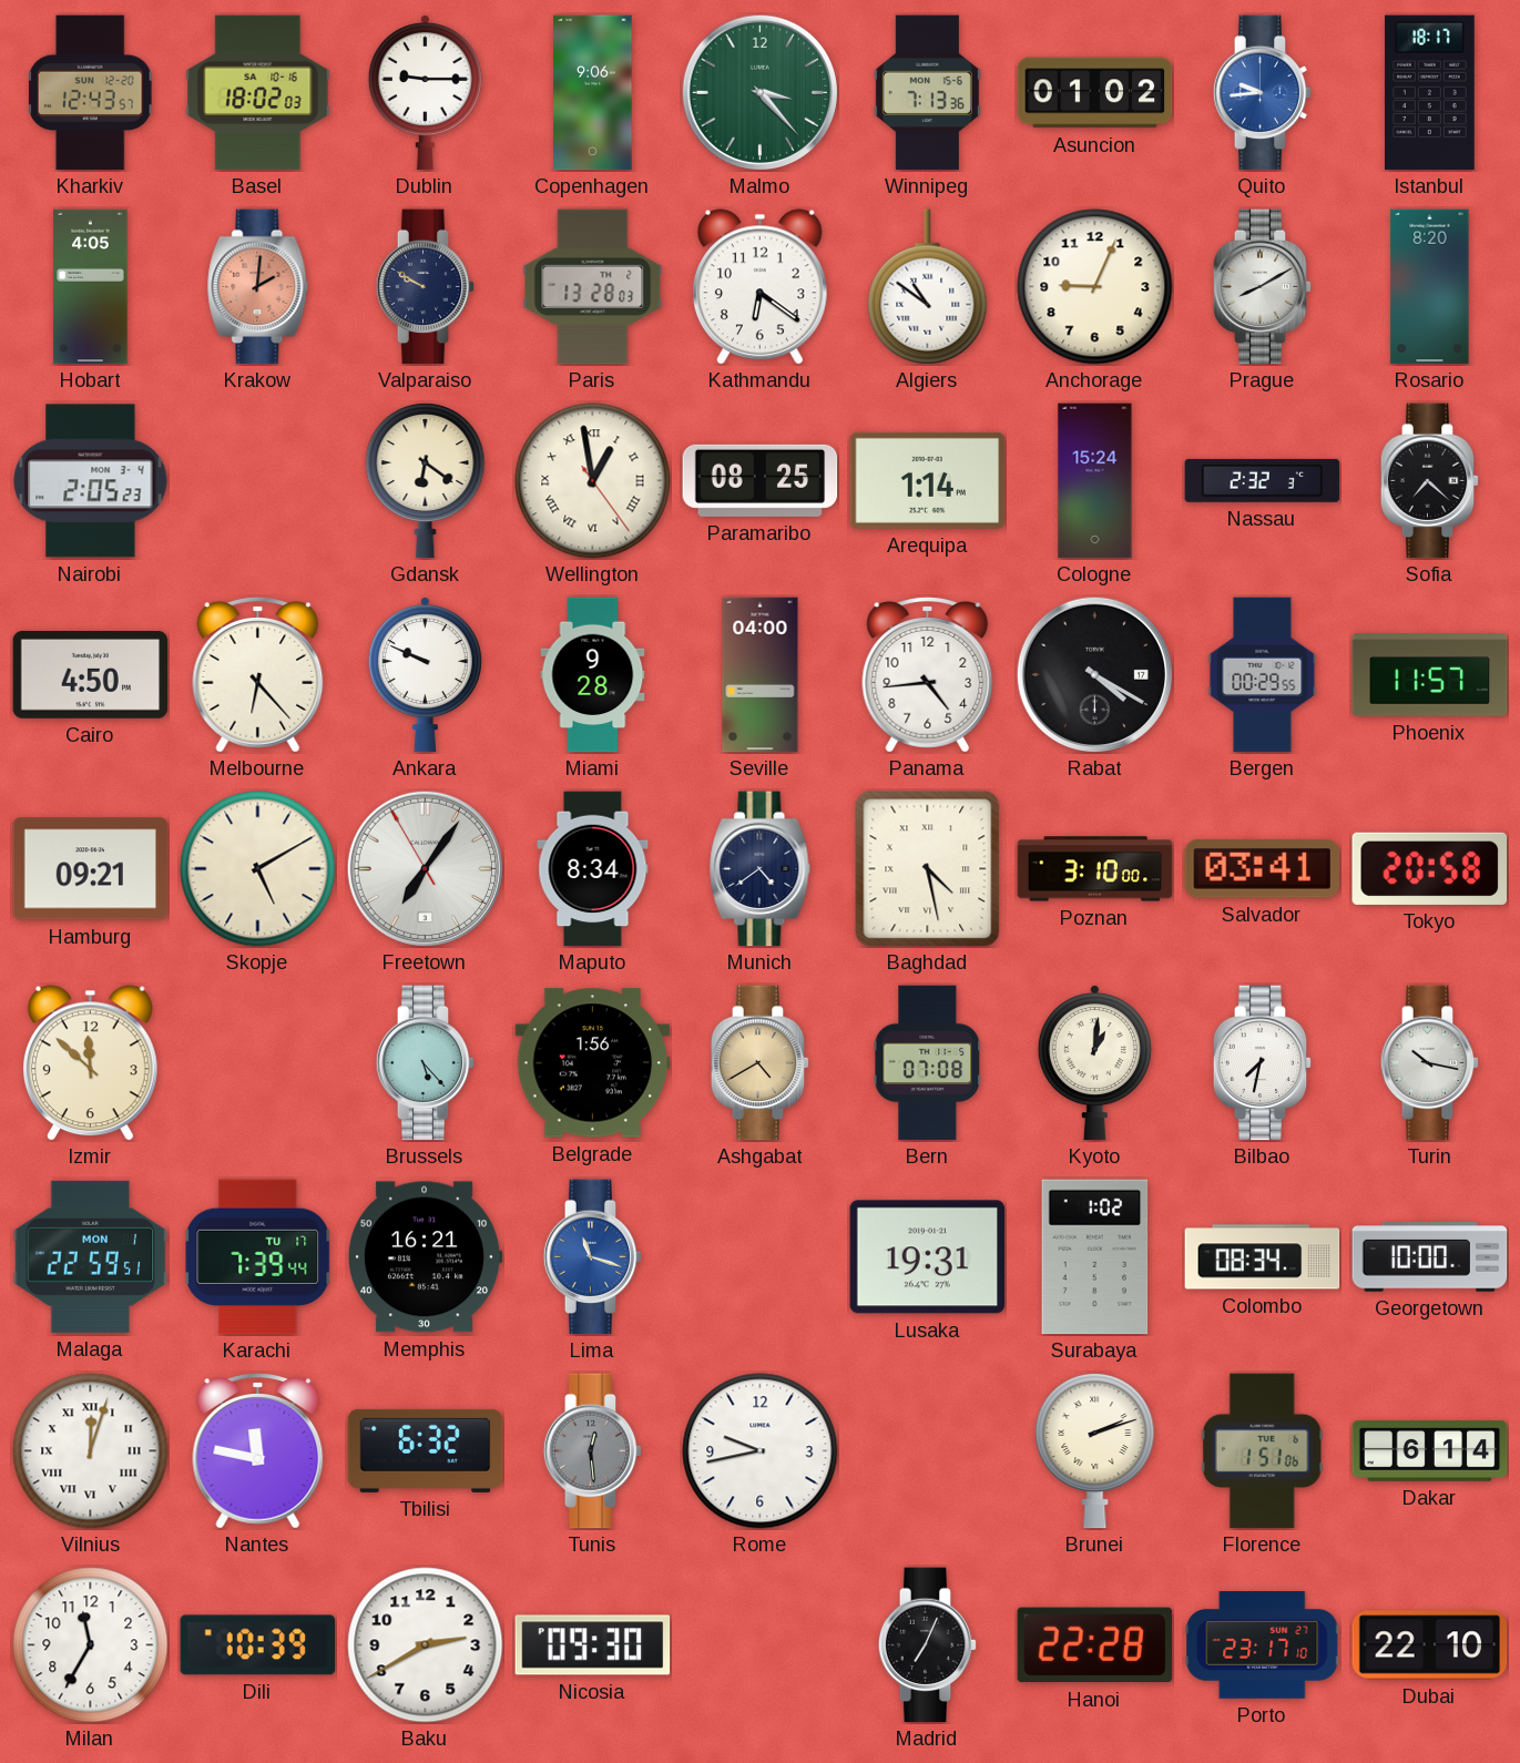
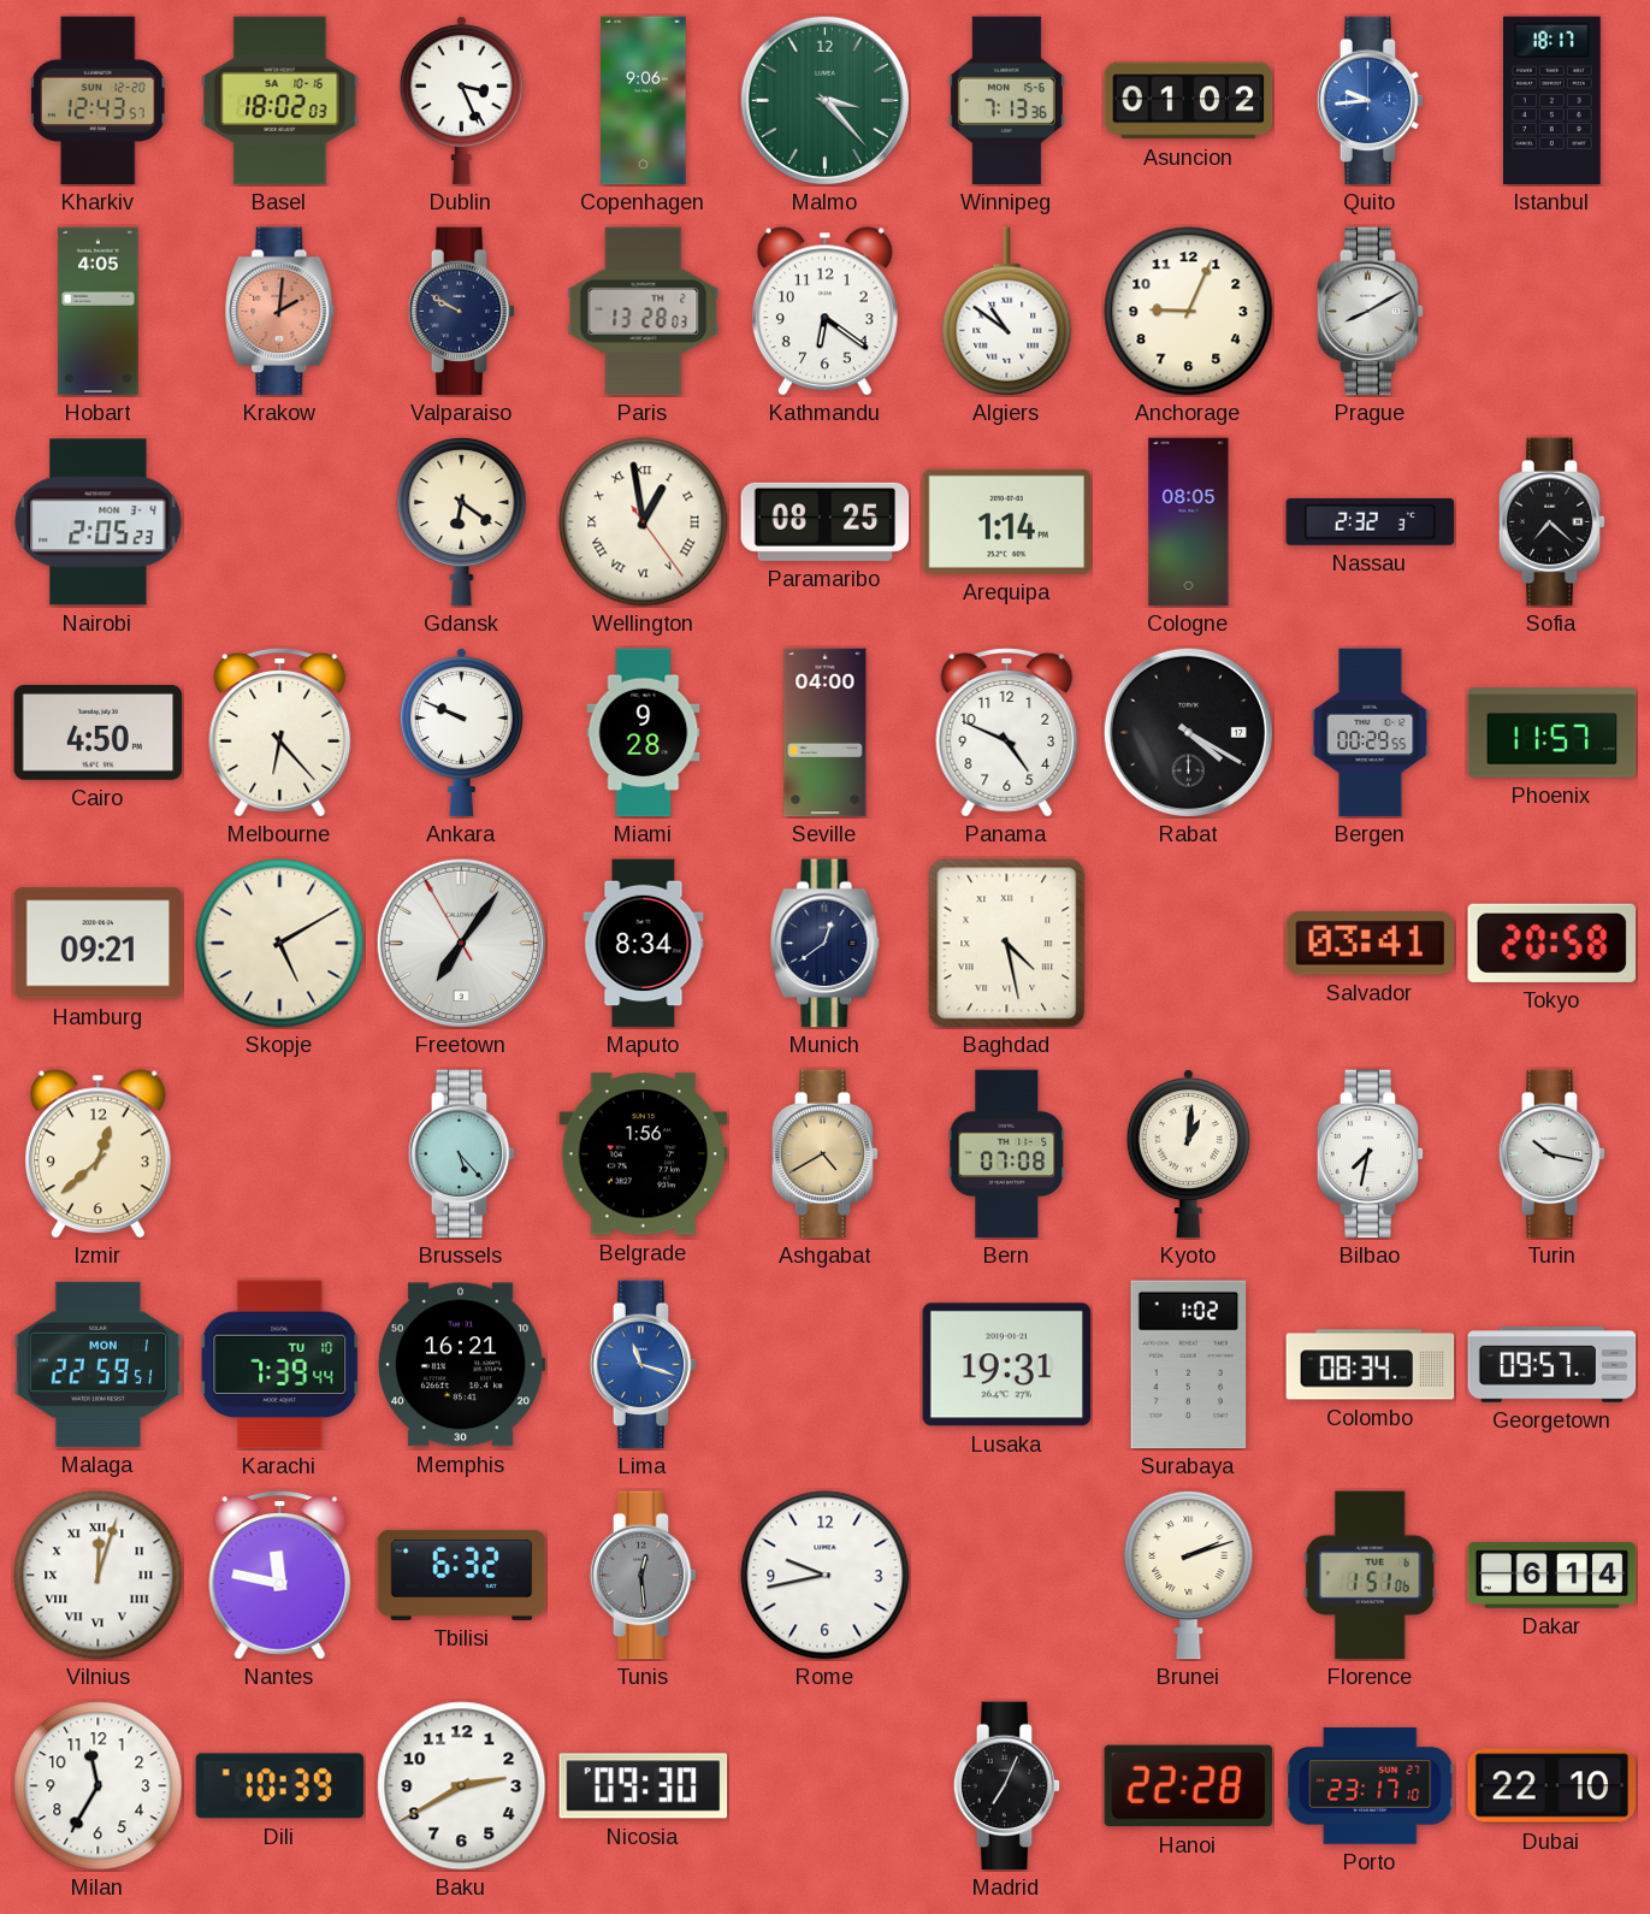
Dublin: 9:15 -> 3:26 (461, 100)
Rosario: 8:20 -> none (1430, 287)
Cologne: 15:24 -> 08:05 (1189, 522)
Panama: 4:44 -> 4:49 (1007, 733)
Munich: 4:39 -> 12:39 (826, 944)
Poznan: 3:10 -> none (1095, 869)
Izmir: 11:52 -> 12:38 (97, 1154)
Karachi date: TU 17 -> TU 10 (280, 1365)
Georgetown: 10:00 -> 09:57 (1553, 1365)
